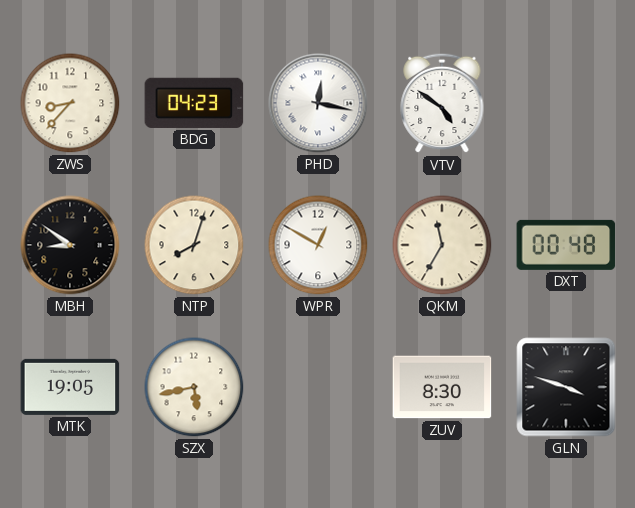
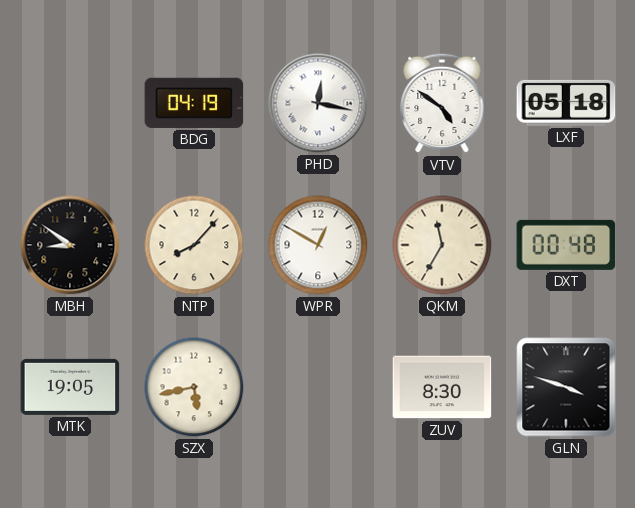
ZWS: 8:37 -> none (70, 103)
BDG: 04:23 -> 04:19 (194, 103)
LXF: none -> 05:18 (566, 103)
NTP: 8:03 -> 8:07 (194, 245)
